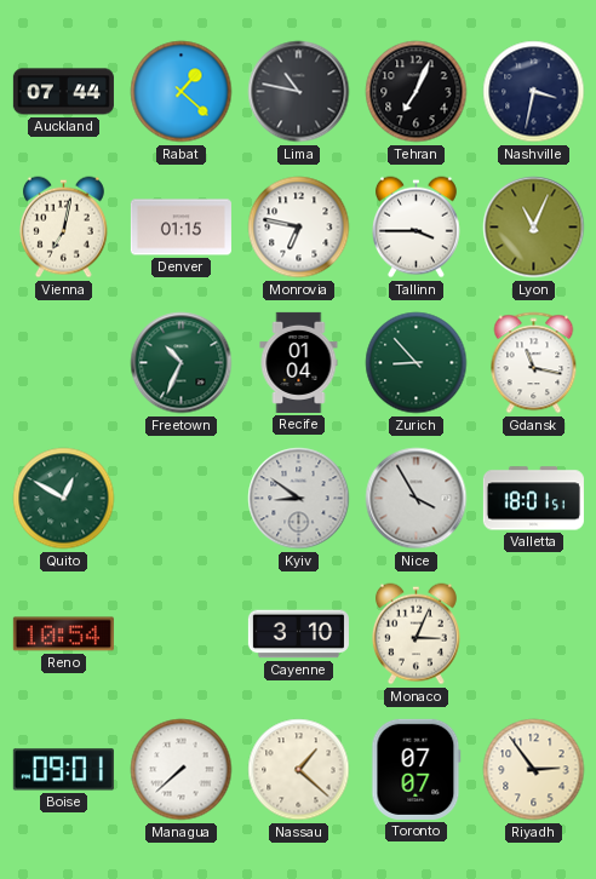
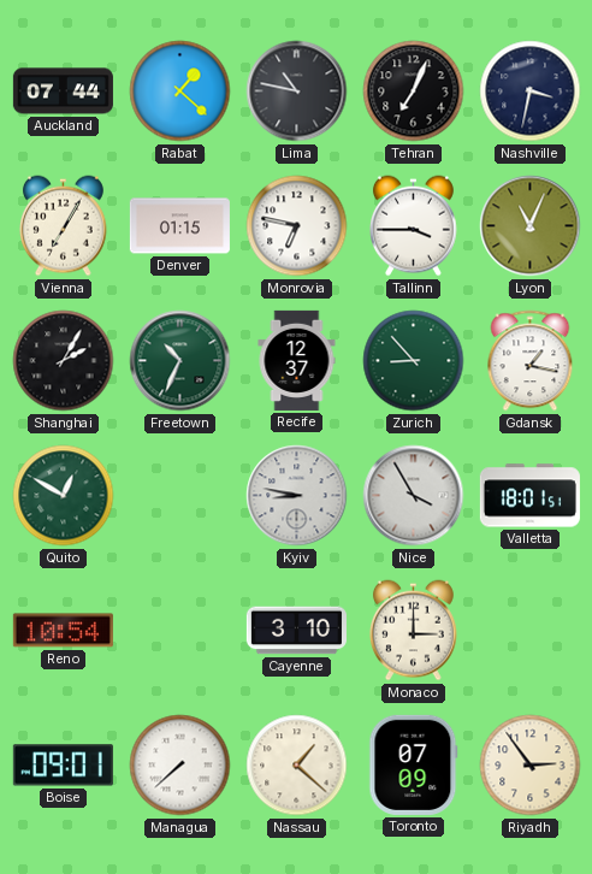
Vienna: 7:02 -> 7:05 (63, 226)
Shanghai: none -> 2:05 (64, 361)
Recife: 01:04 -> 12:37 (297, 360)
Gdansk: 11:17 -> 1:17 (531, 361)
Kyiv: 8:51 -> 8:47 (297, 496)
Monaco: 3:04 -> 3:00 (413, 631)
Toronto: 07:07 -> 07:09 (414, 764)
